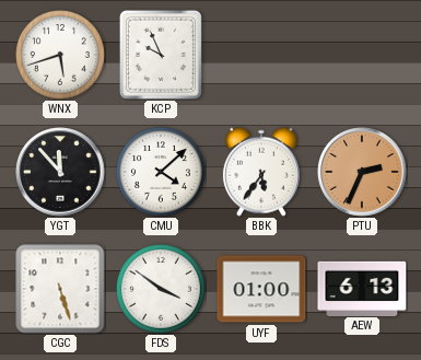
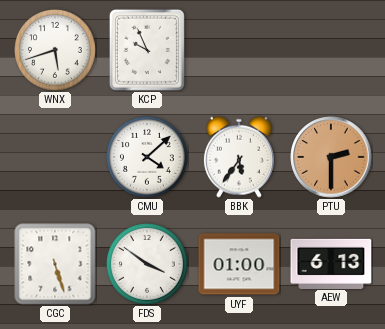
YGT: 11:53 -> none (60, 172)
PTU: 2:34 -> 2:30 (331, 157)
